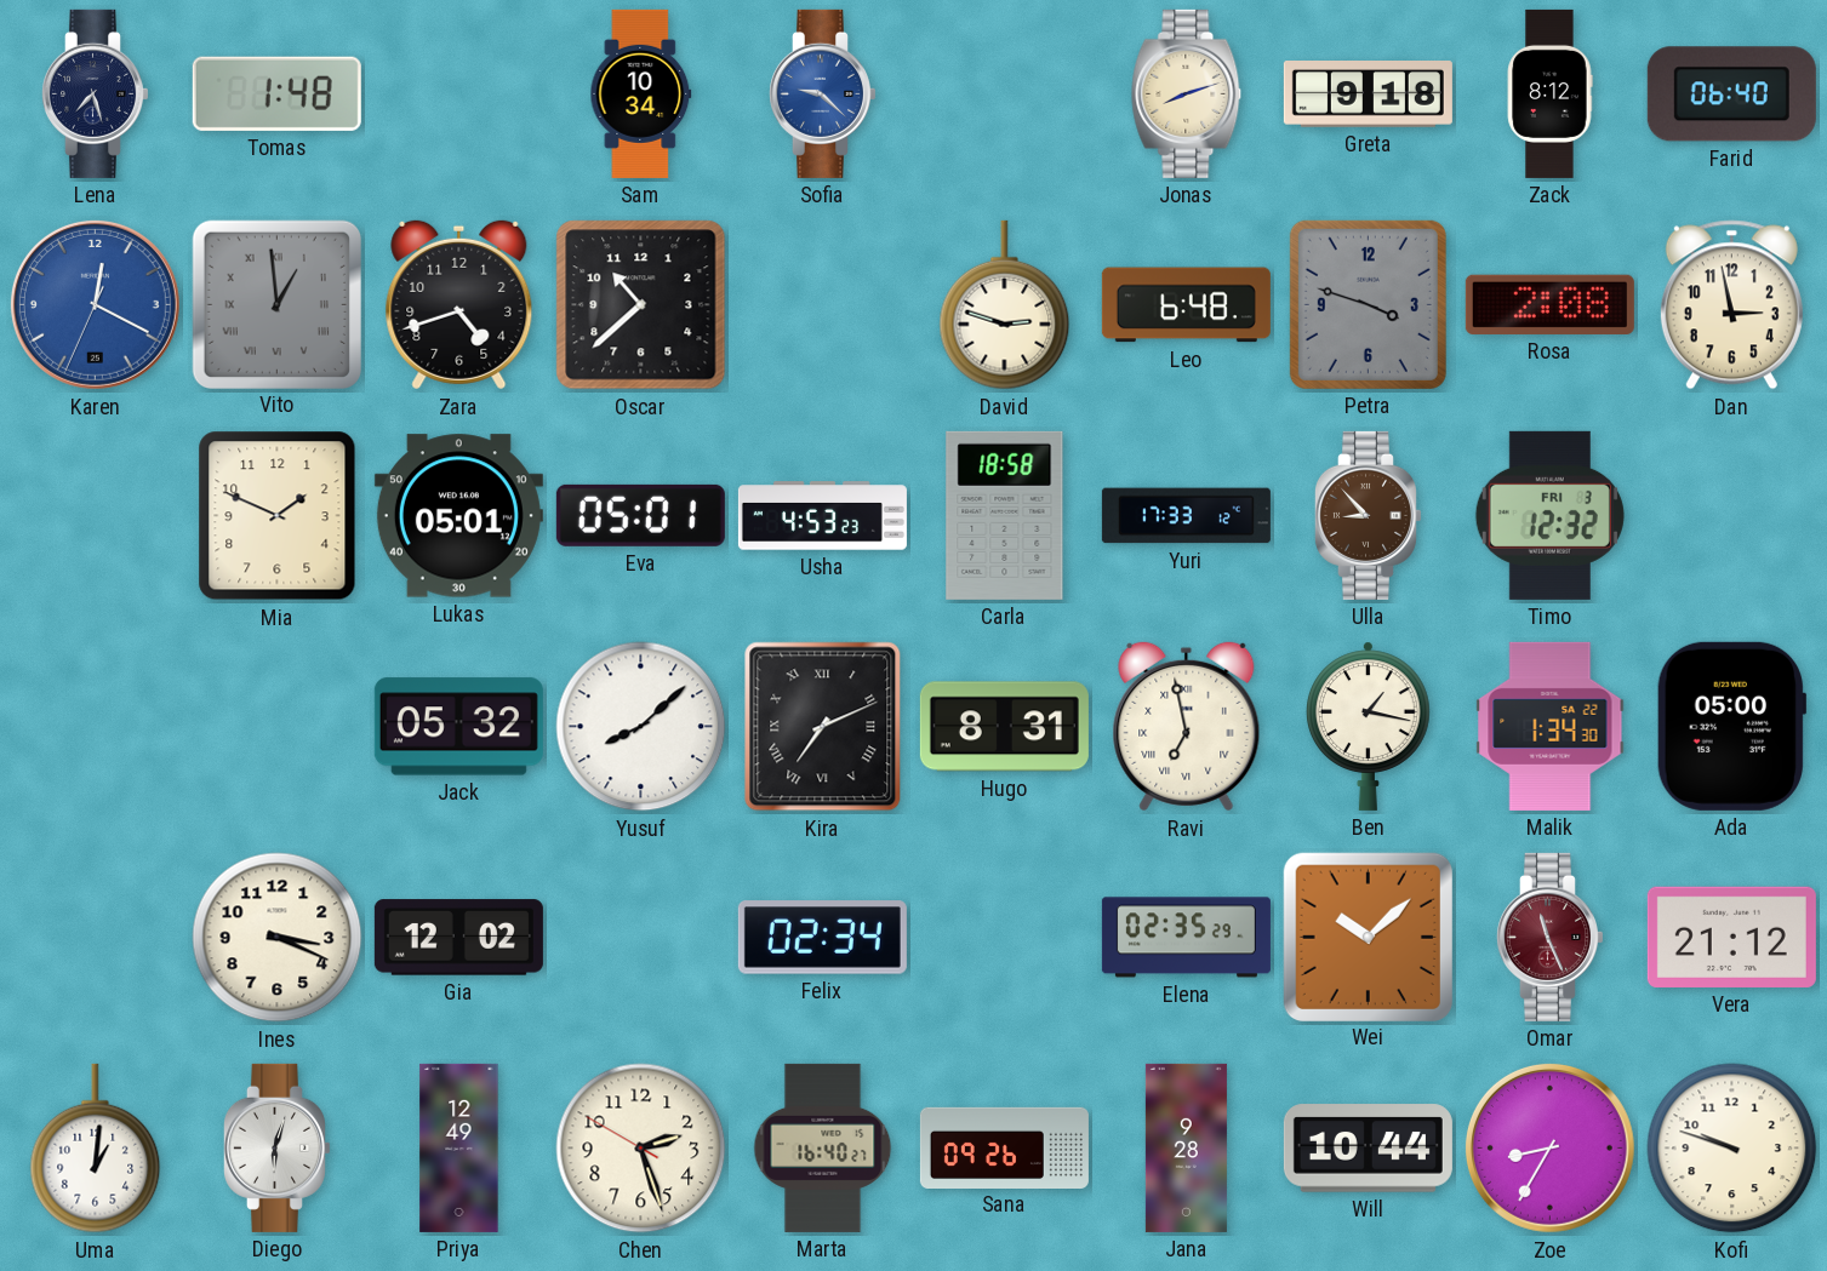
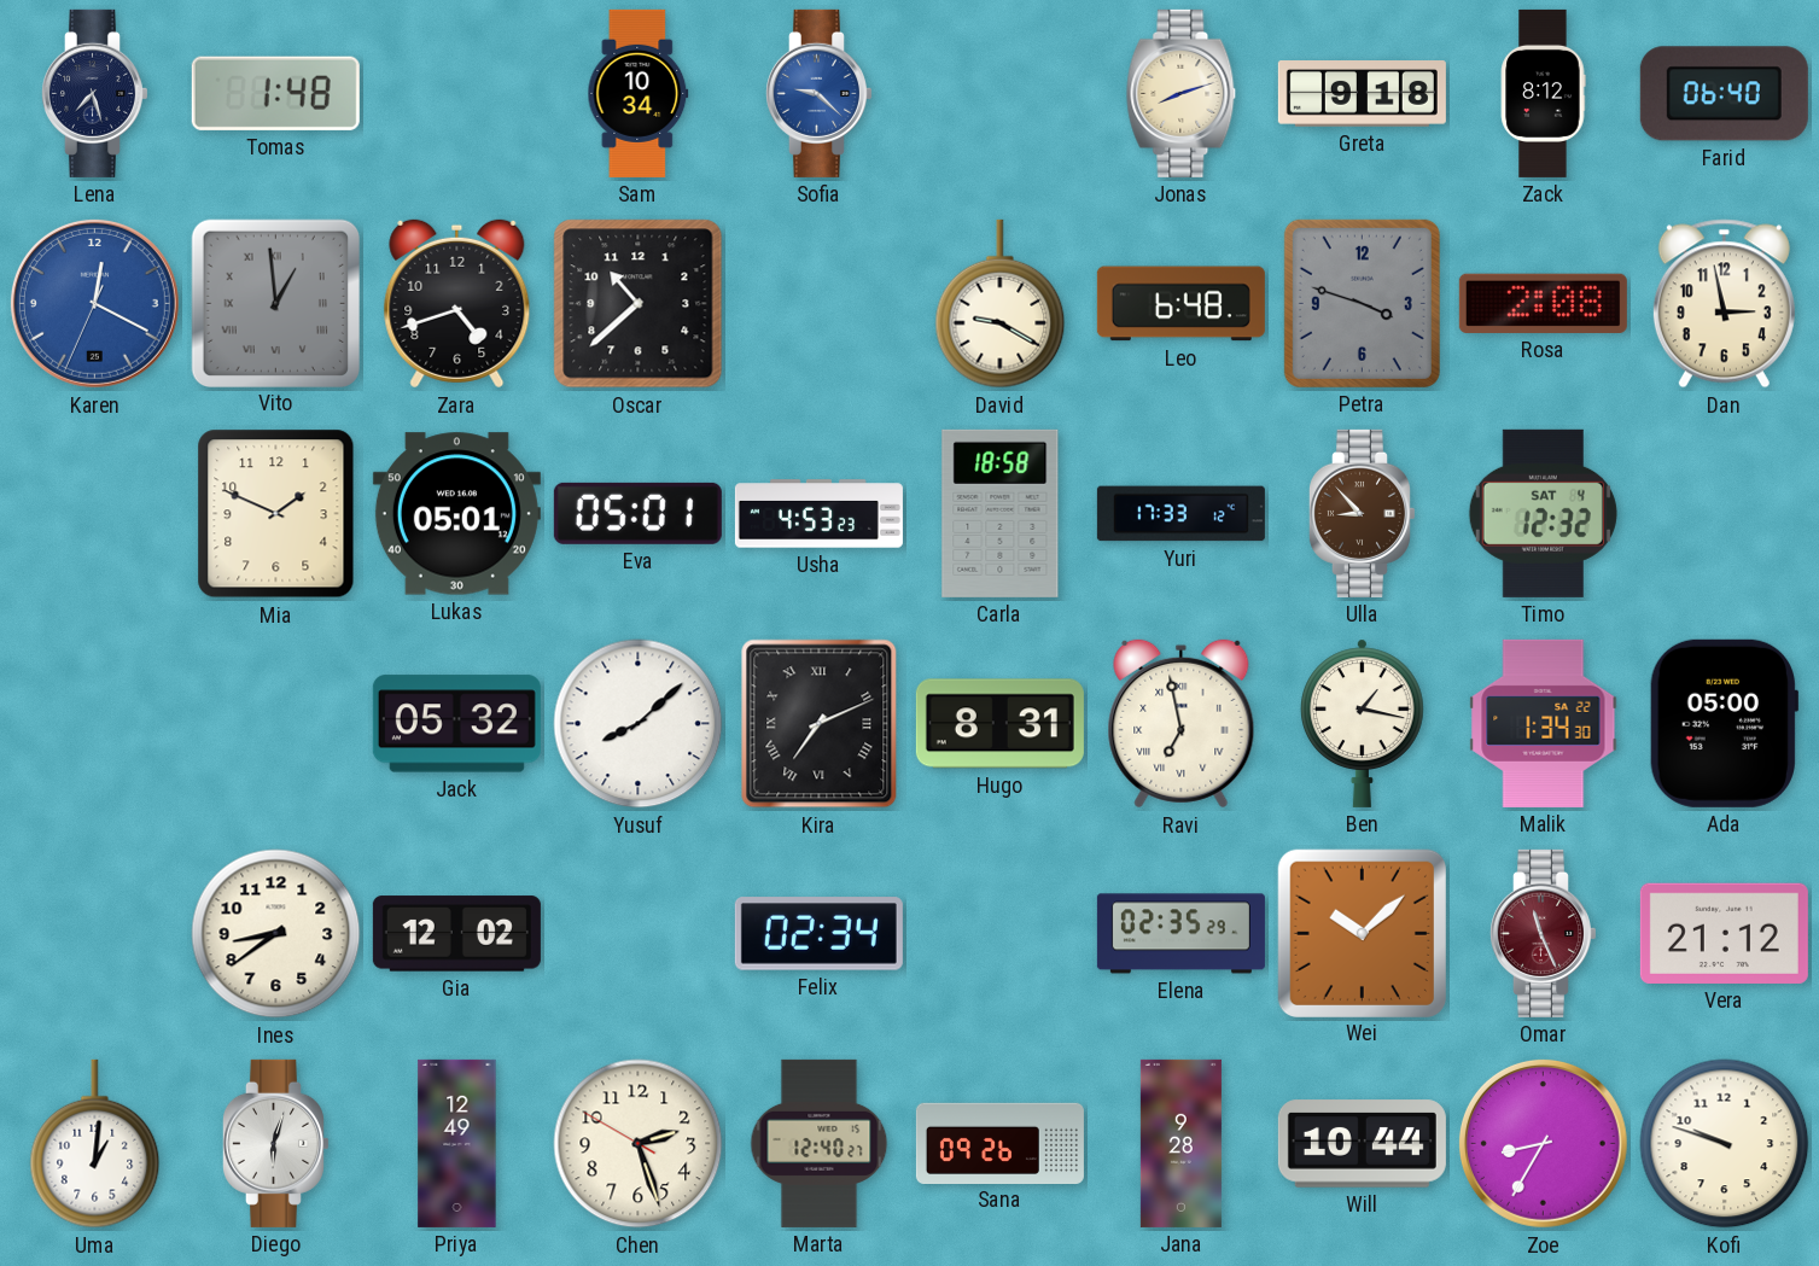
David: 2:48 -> 9:20 (1001, 304)
Timo date: FRI 3 -> SAT 4 (1543, 513)
Ines: 3:19 -> 8:39 (276, 934)
Marta: 16:40 -> 12:40 (820, 1143)
